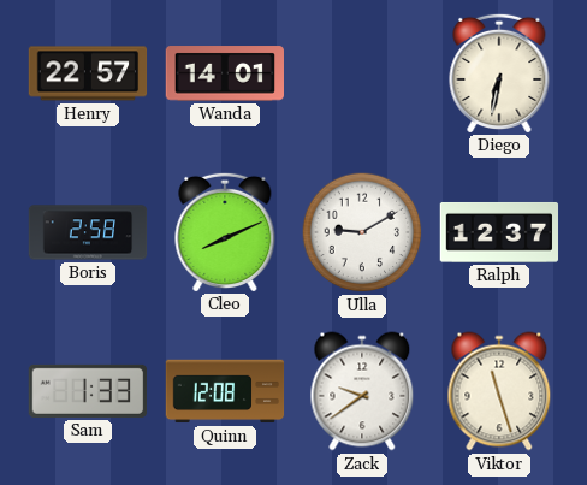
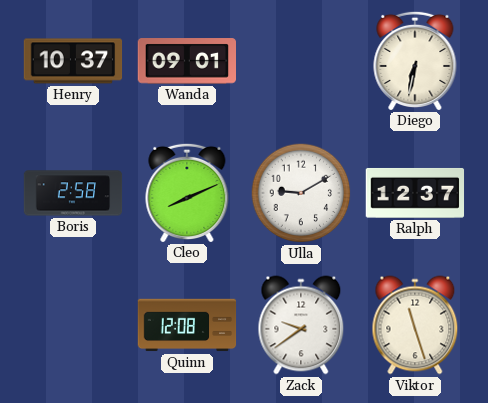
Henry: 22:57 -> 10:37 (73, 61)
Wanda: 14:01 -> 09:01 (186, 61)
Sam: 1:33 -> none (88, 391)
